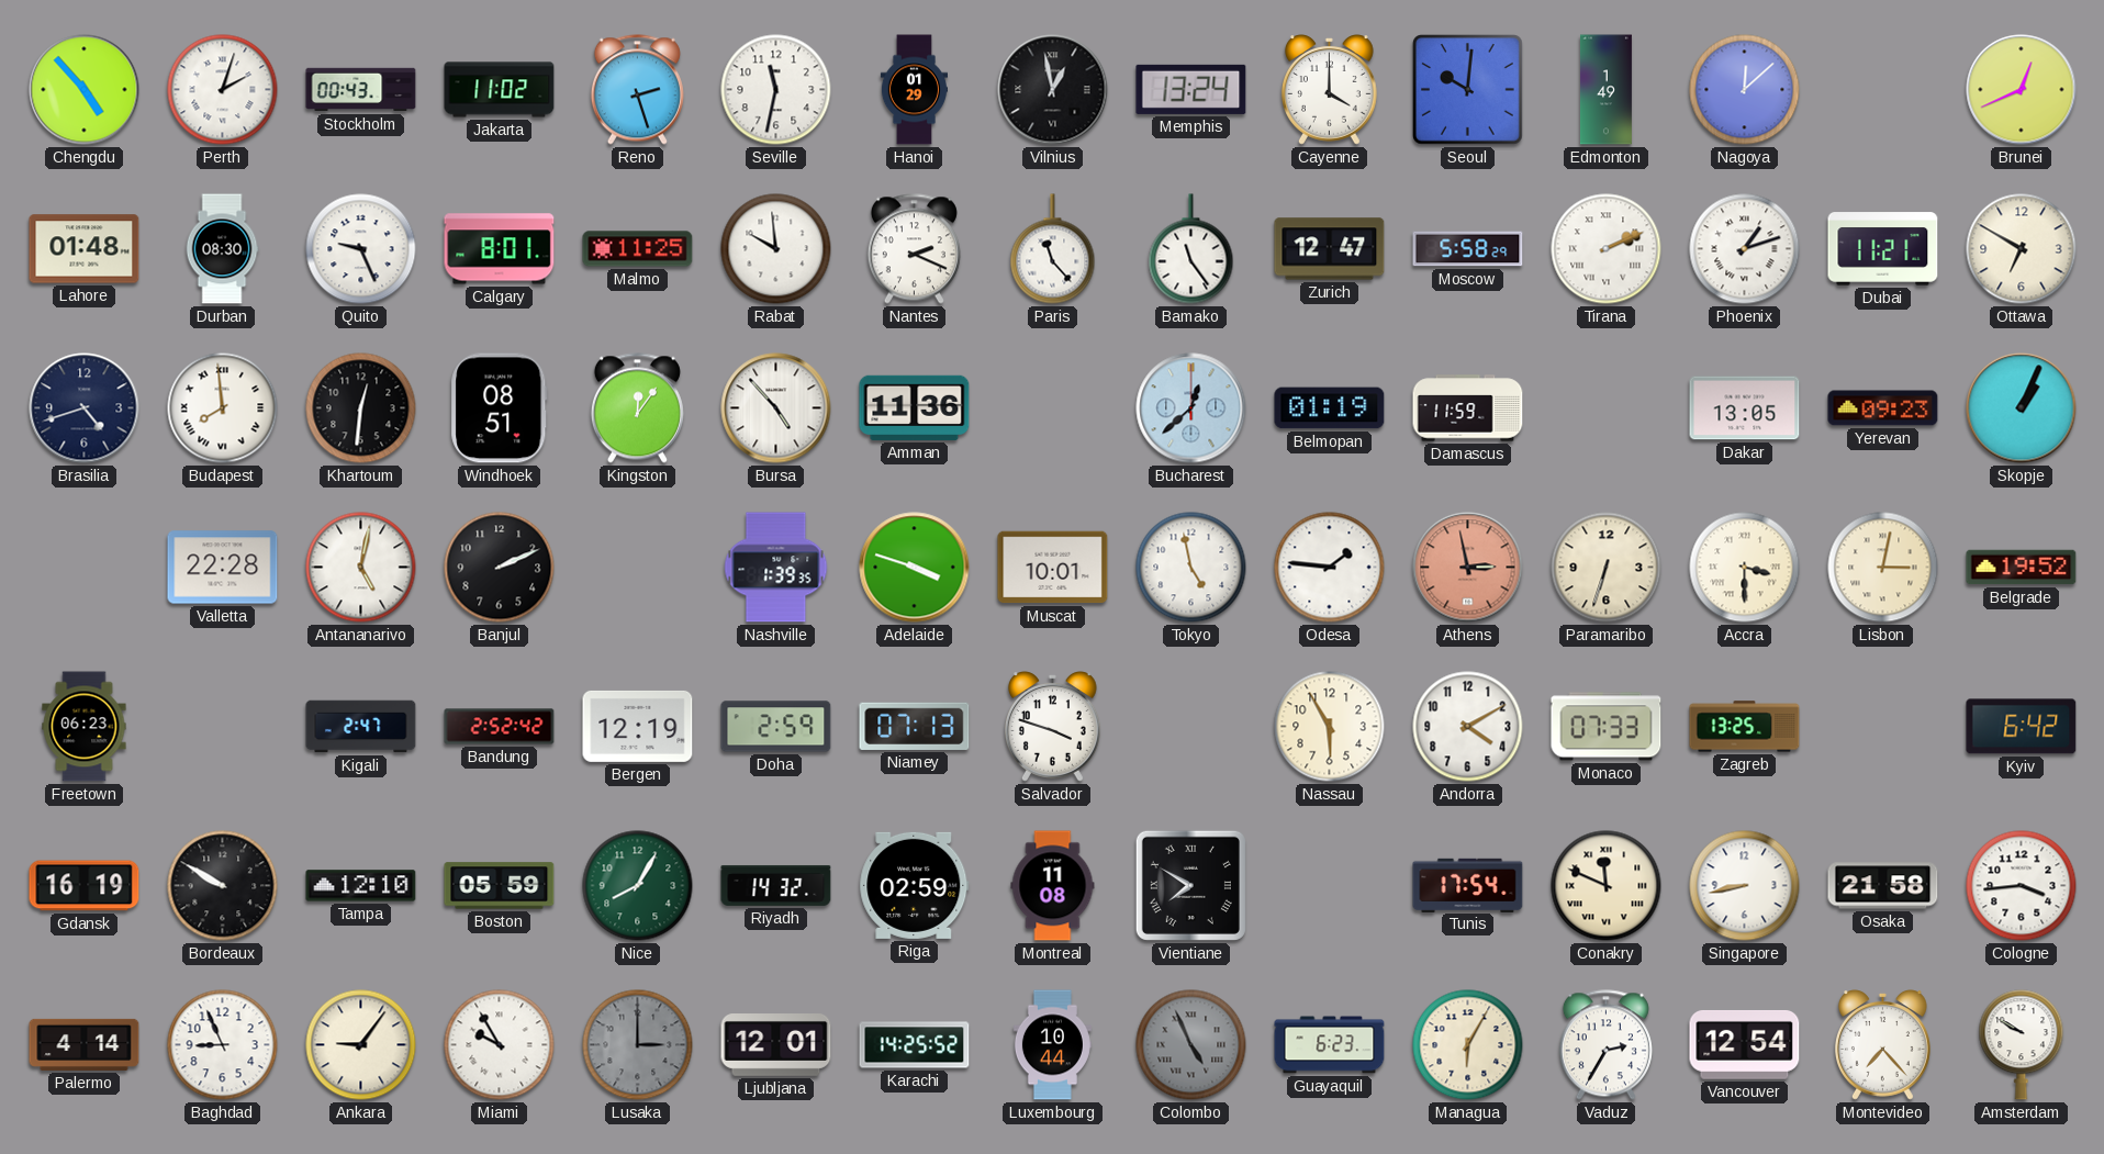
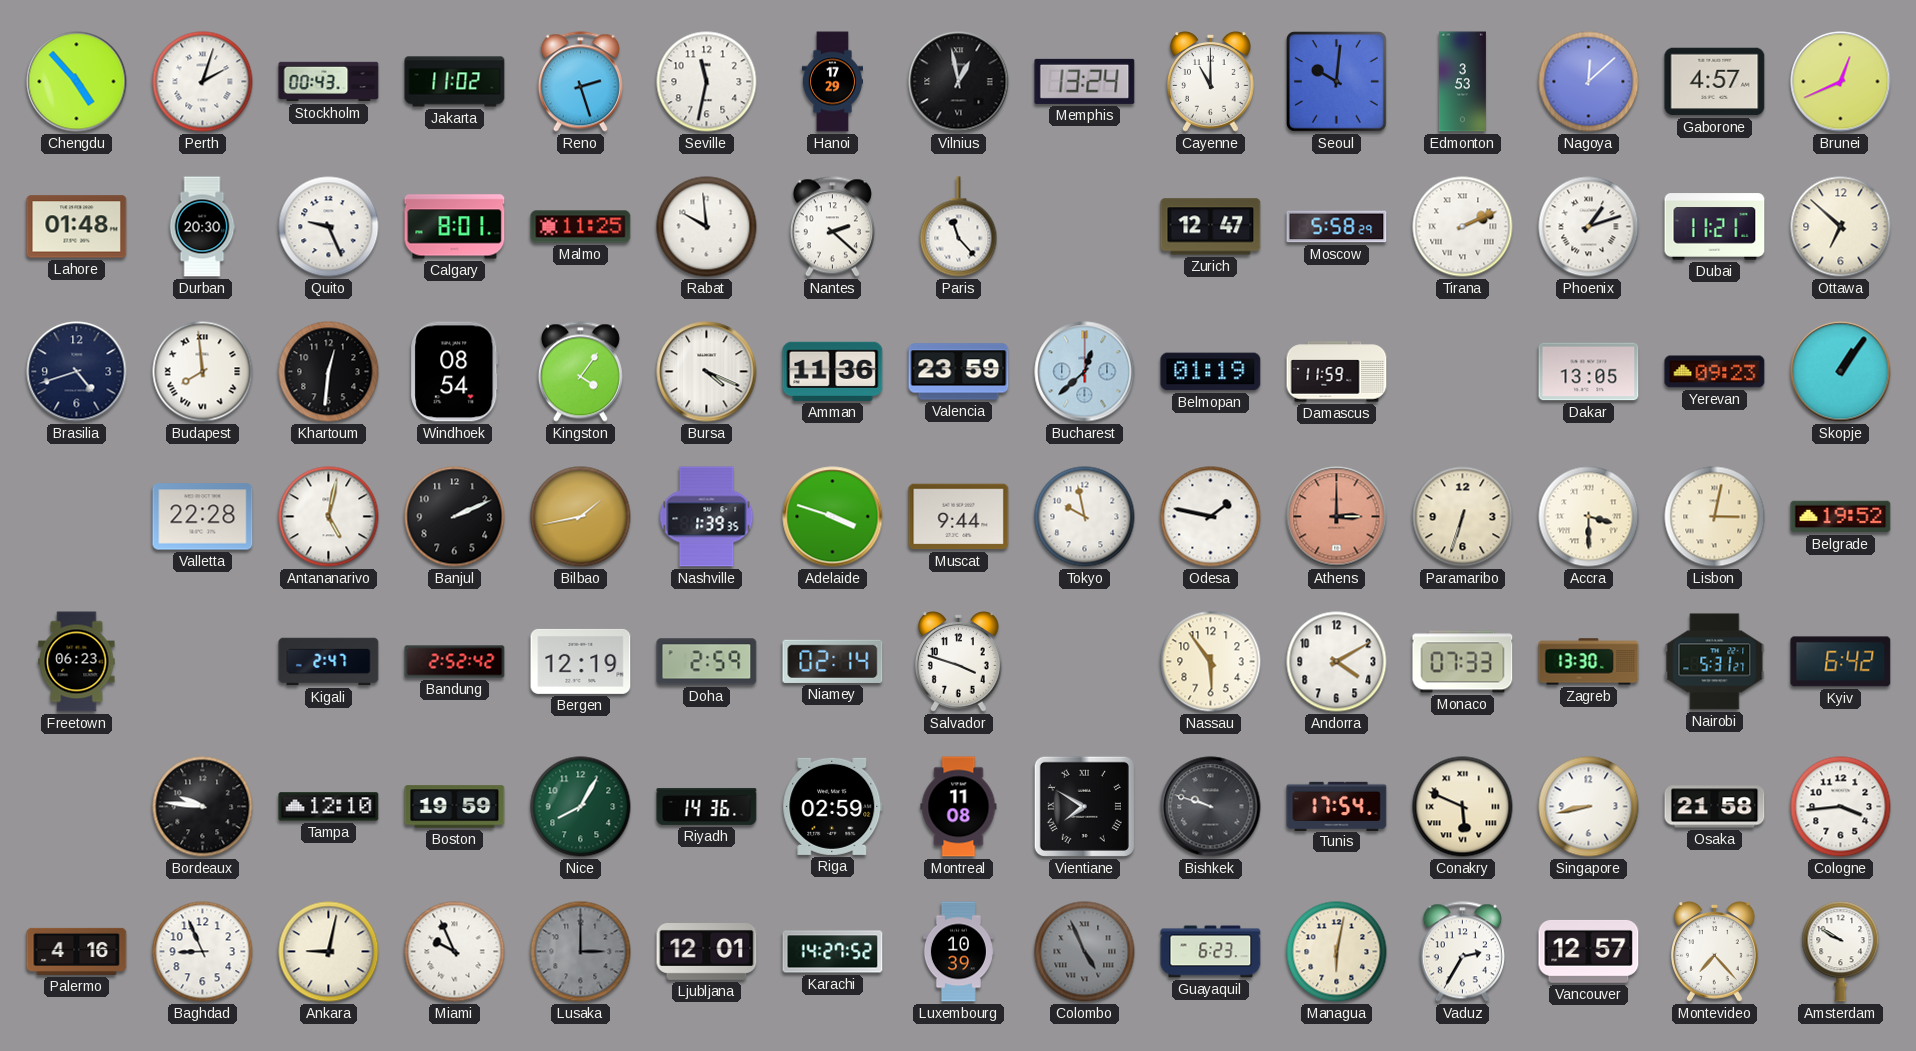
Hanoi: 01:29 -> 17:29 (832, 82)
Cayenne: 4:00 -> 11:00 (1210, 82)
Edmonton: 1:49 -> 3:53 (1462, 82)
Gaborone: none -> 4:57 (1715, 82)
Durban: 08:30 -> 20:30 (202, 227)
Nantes: 2:19 -> 2:22 (832, 227)
Bamako: 11:24 -> none (1191, 249)
Ottawa: 6:50 -> 6:52 (1841, 227)
Windhoek: 08:51 -> 08:54 (455, 372)
Kingston: 12:06 -> 4:06 (580, 372)
Bursa: 4:53 -> 4:19 (707, 372)
Valencia: none -> 23:59 (959, 372)
Skopje: 1:04 -> 1:06 (1841, 372)
Bilbao: none -> 1:43 (581, 517)
Muscat: 10:01 -> 9:44 (959, 517)
Tokyo: 4:58 -> 9:58 (1085, 517)
Odesa: 1:46 -> 1:47 (1211, 517)
Athens: 2:58 -> 3:00 (1337, 517)
Niamey: 07:13 -> 02:14 (833, 661)
Nassau: 5:55 -> 5:54 (1211, 662)
Zagreb: 13:25 -> 13:30 (1589, 662)
Nairobi: none -> 5:31 (1715, 662)
Gdansk: 16:19 -> none (85, 886)
Bordeaux: 9:50 -> 9:46 (203, 807)
Boston: 05:59 -> 19:59 (455, 807)
Riyadh: 14:32 -> 14:36 (707, 806)
Bishkek: none -> 9:48 (1211, 807)
Conakry: 11:49 -> 5:49 (1463, 807)
Palermo: 4:14 -> 4:16 (77, 951)
Ankara: 9:06 -> 9:02 (329, 952)
Miami: 9:55 -> 9:56 (455, 952)
Karachi: 14:25 -> 14:27 (833, 952)
Luxembourg: 10:44 -> 10:39 (958, 952)
Managua: 6:05 -> 6:02 (1337, 952)
Vancouver: 12:54 -> 12:57 (1589, 952)
